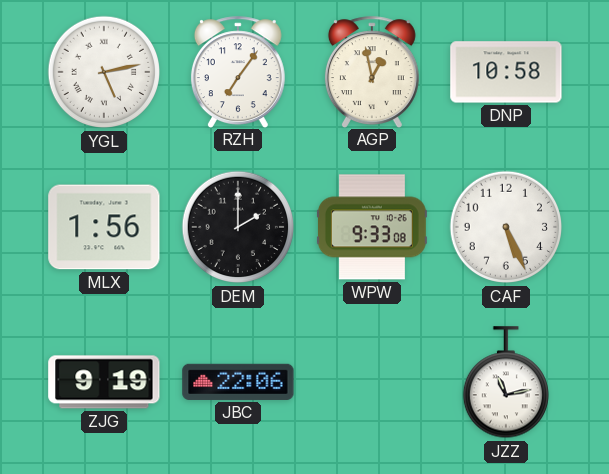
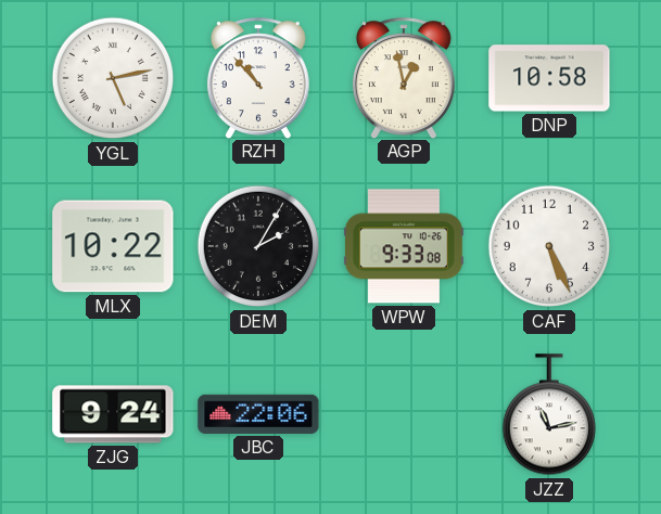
RZH: 7:06 -> 10:53 (258, 78)
MLX: 1:56 -> 10:22 (113, 246)
DEM: 2:00 -> 2:05 (258, 246)
ZJG: 9:19 -> 9:24 (113, 414)
